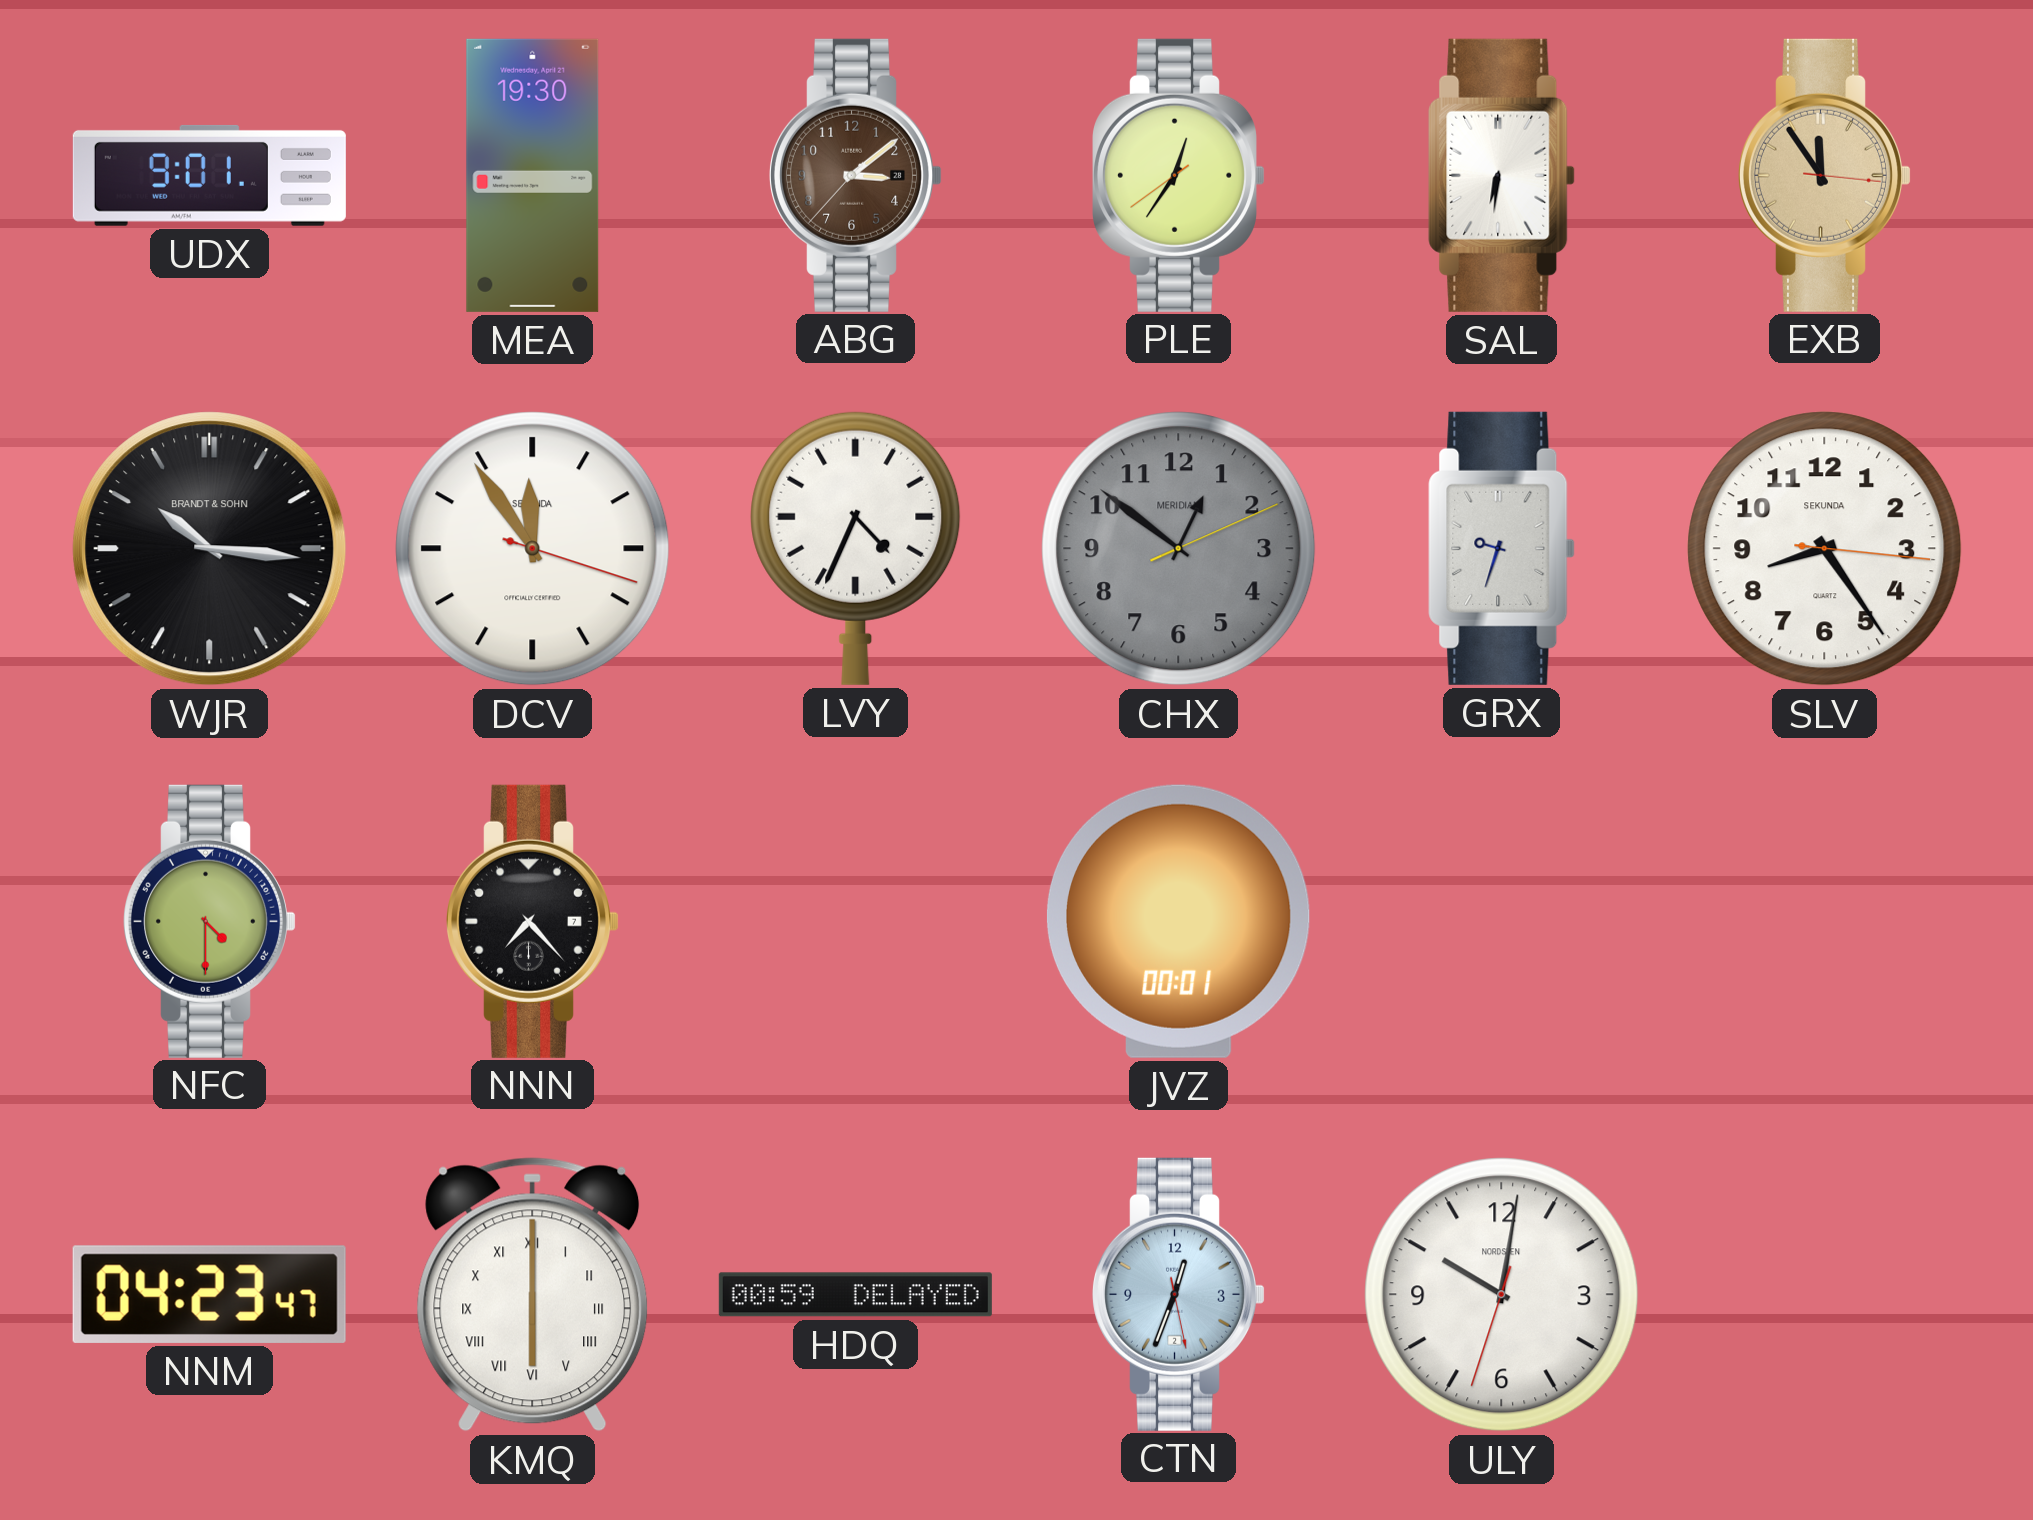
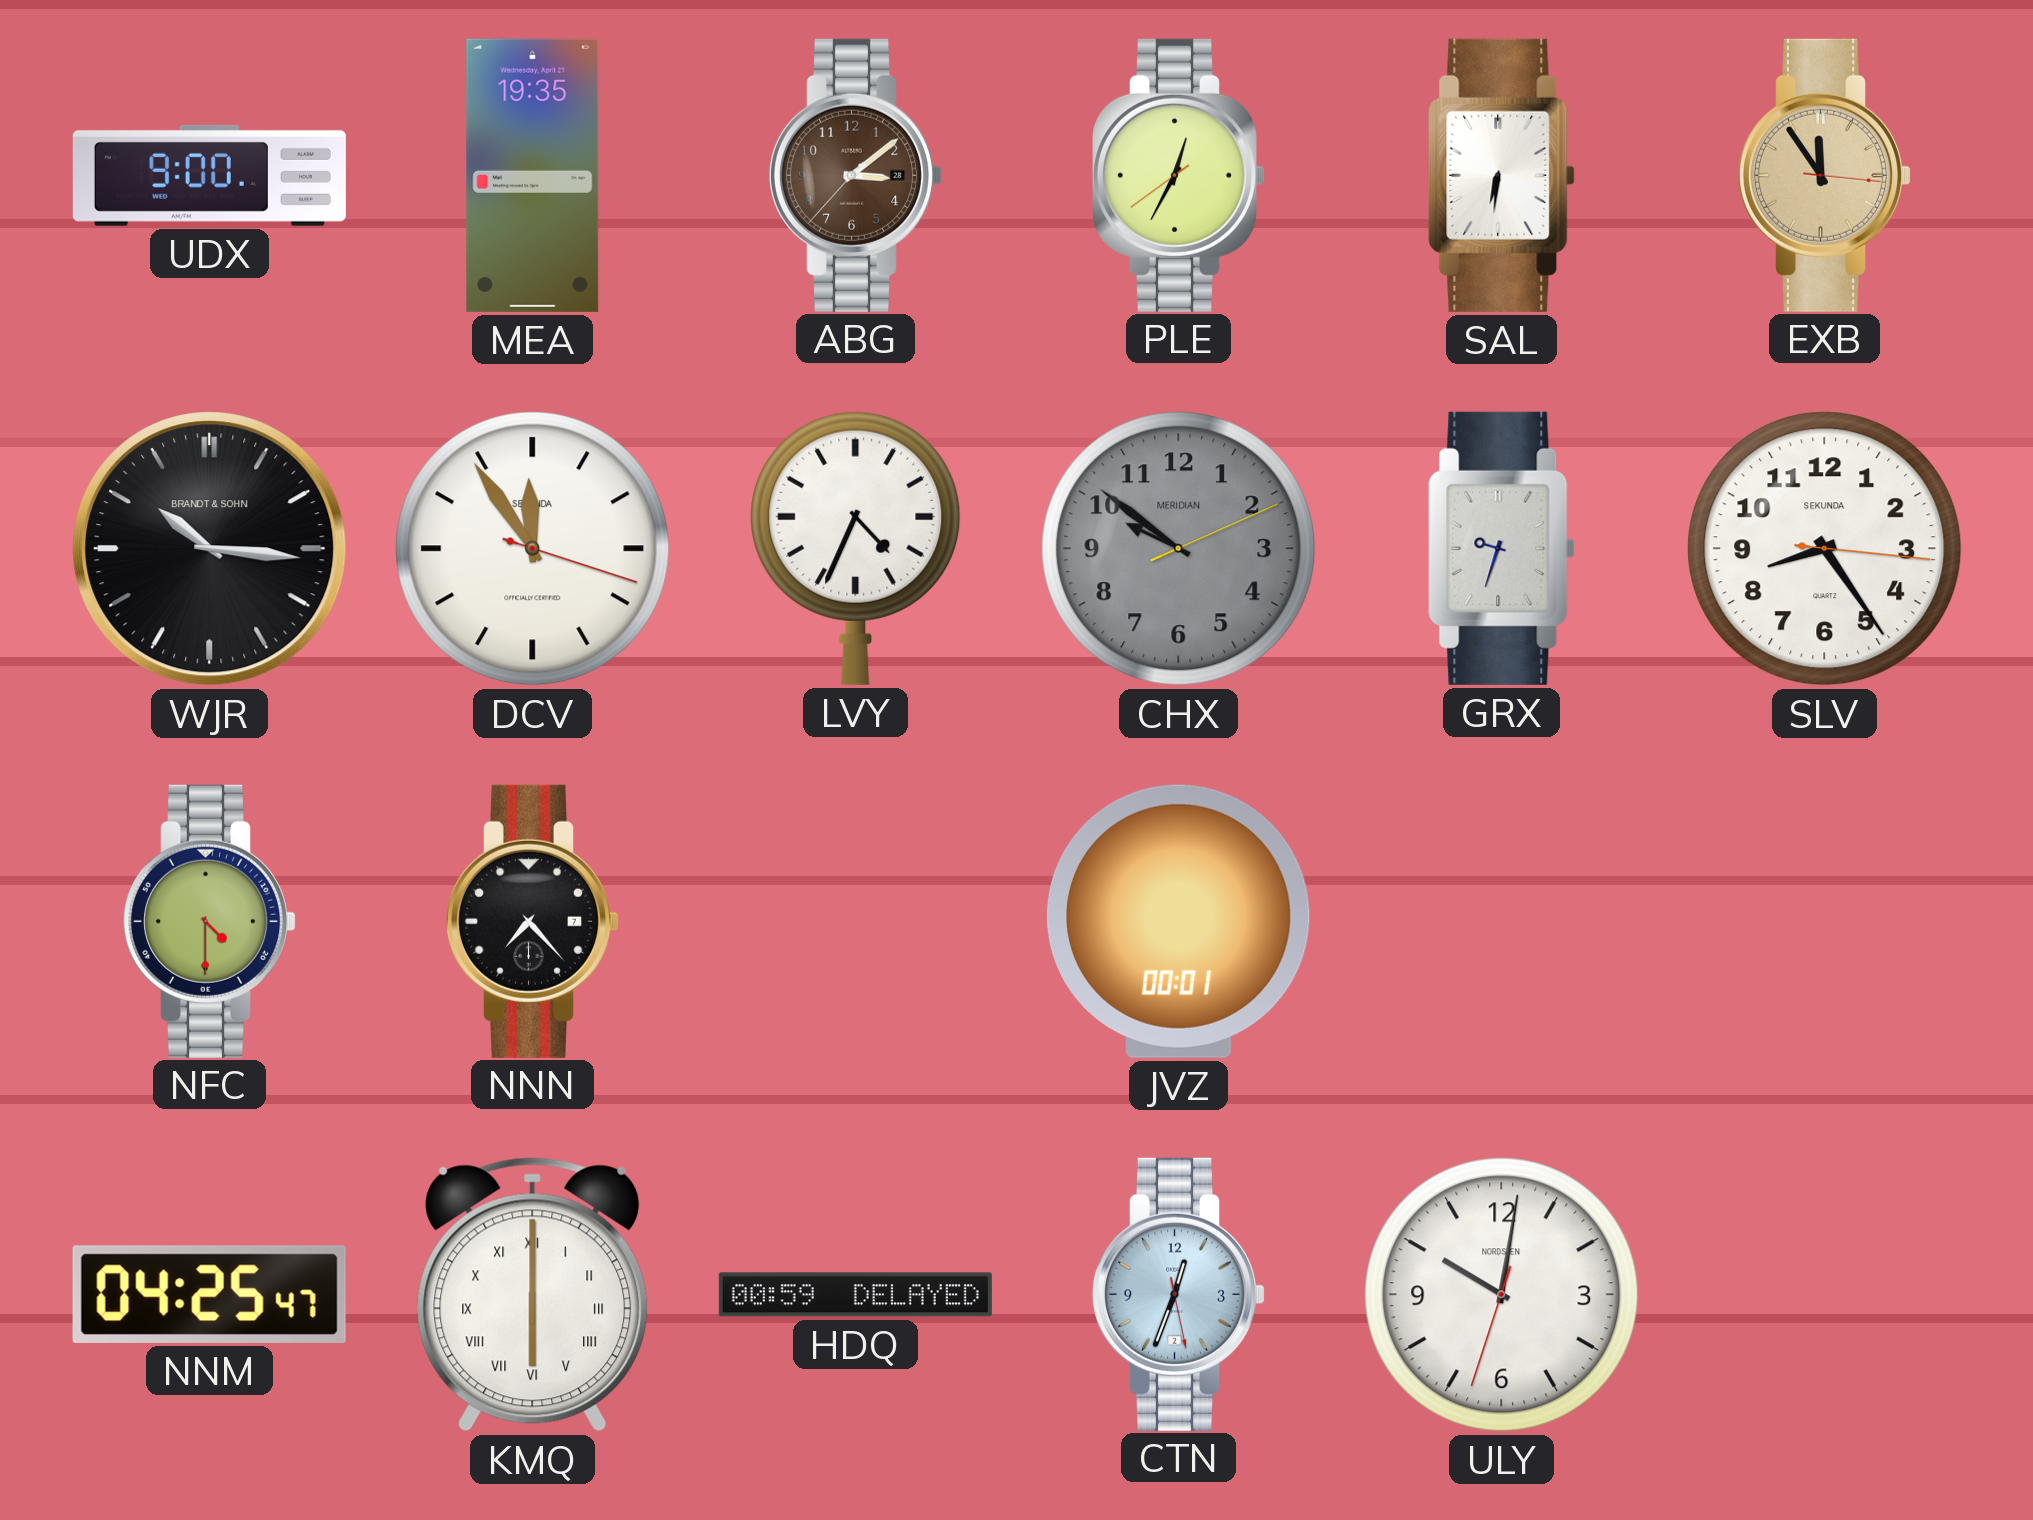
UDX: 9:01 -> 9:00 (209, 175)
MEA: 19:30 -> 19:35 (533, 175)
PLE: 12:35 -> 12:34 (1180, 175)
CHX: 12:51 -> 9:51 (1179, 549)
NNM: 04:23 -> 04:25 (209, 1294)
